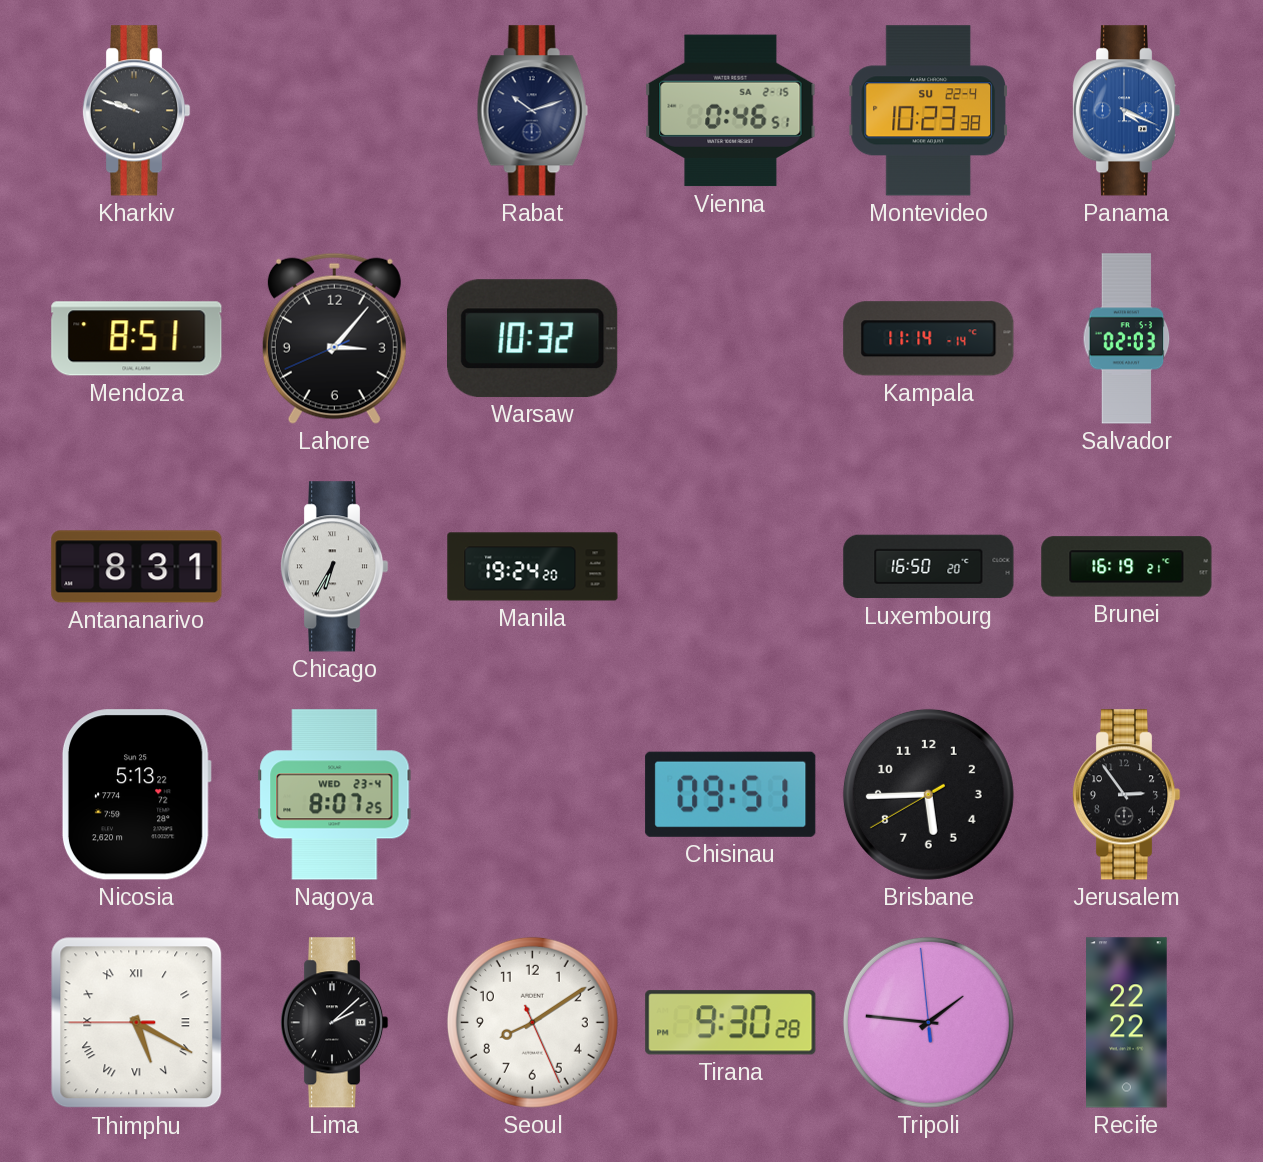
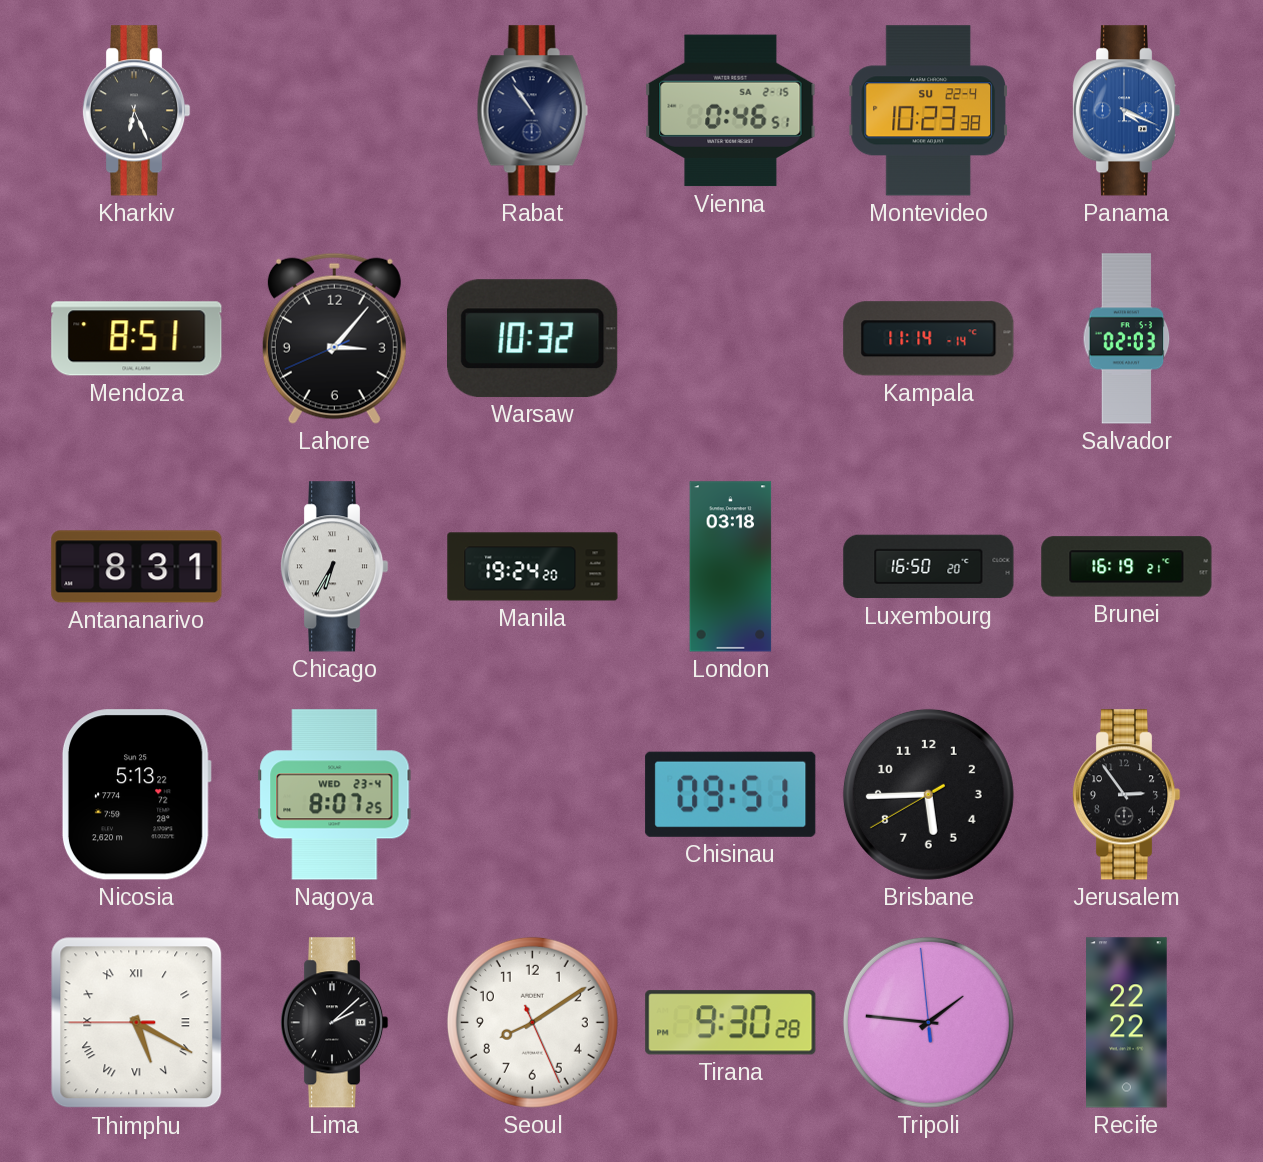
Kharkiv: 9:48 -> 6:26 (136, 111)
Rabat: 10:12 -> 10:54 (532, 111)
London: none -> 03:18 (731, 567)
